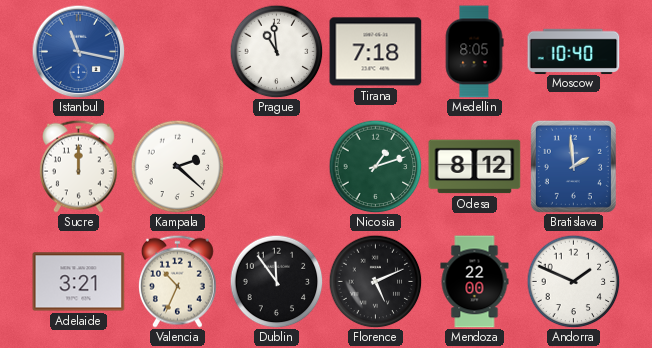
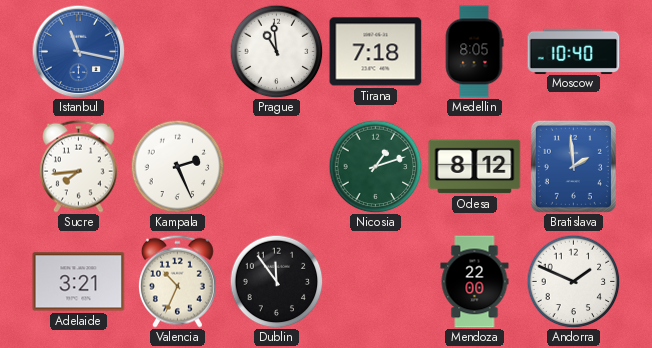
Sucre: 12:00 -> 7:44 (78, 166)
Kampala: 2:22 -> 2:26 (177, 166)
Florence: 5:11 -> none (375, 281)
